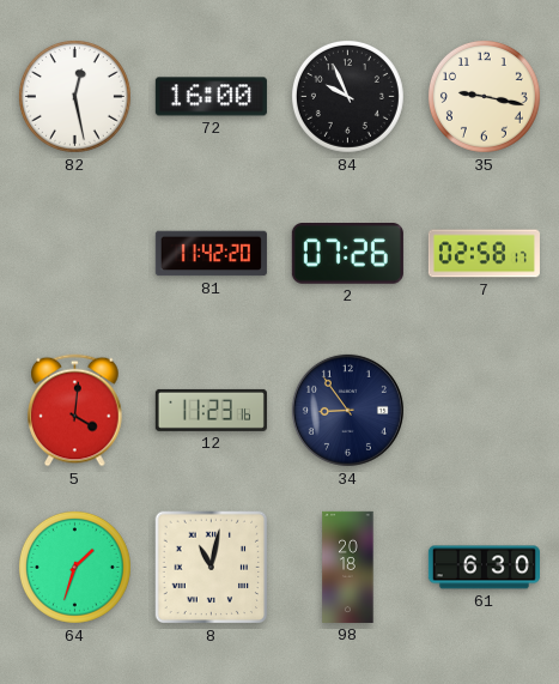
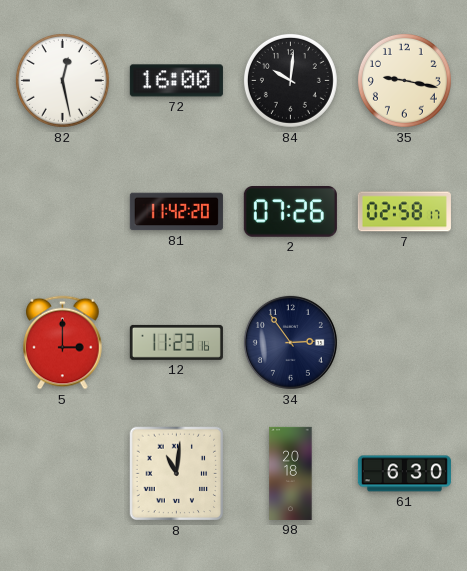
84: 9:56 -> 10:01 (290, 80)
5: 4:01 -> 3:00 (63, 343)
34: 8:54 -> 2:54 (290, 342)
64: 1:33 -> none (74, 567)
8: 11:02 -> 11:01 (177, 474)
